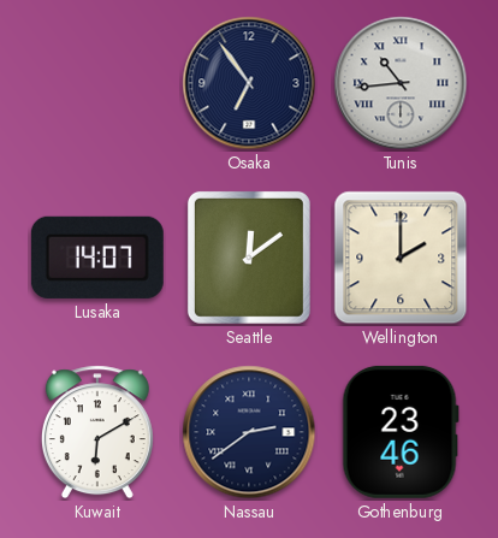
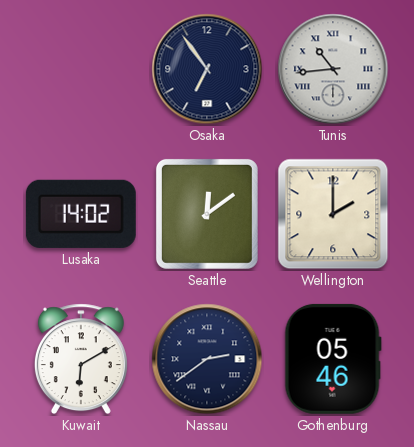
Lusaka: 14:07 -> 14:02 (81, 214)
Gothenburg: 23:46 -> 05:46 (333, 359)
